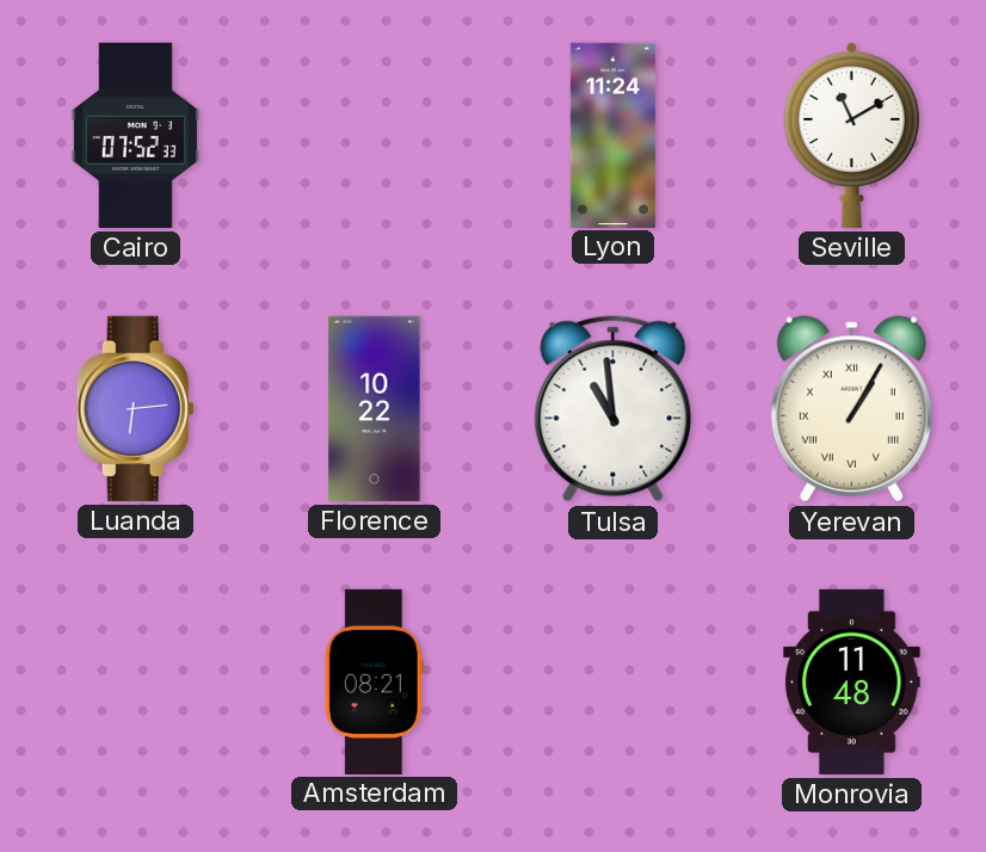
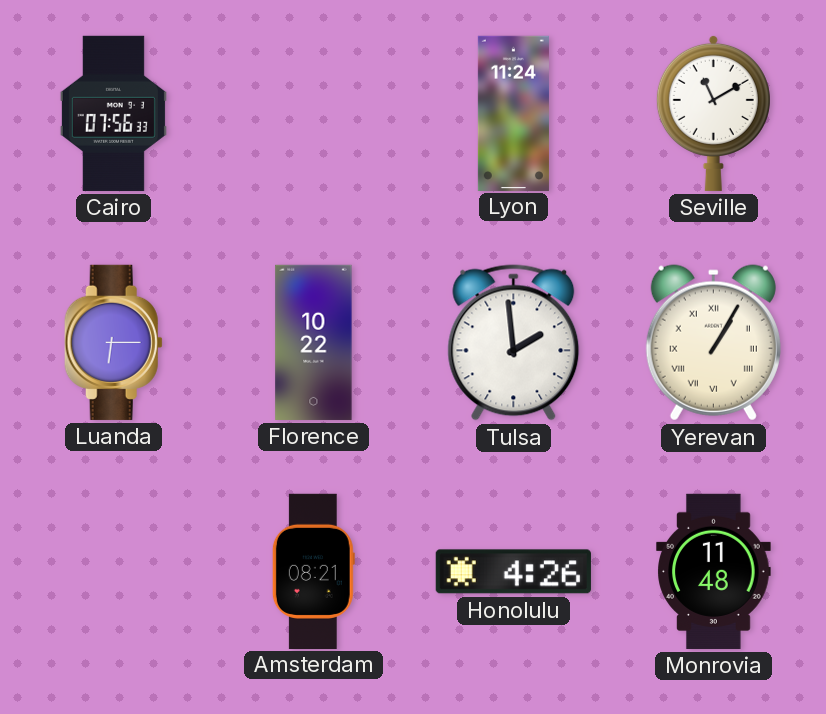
Cairo: 07:52 -> 07:56 (113, 113)
Luanda: 6:14 -> 6:15 (113, 342)
Tulsa: 10:59 -> 1:59 (514, 343)
Honolulu: none -> 4:26 (513, 572)
